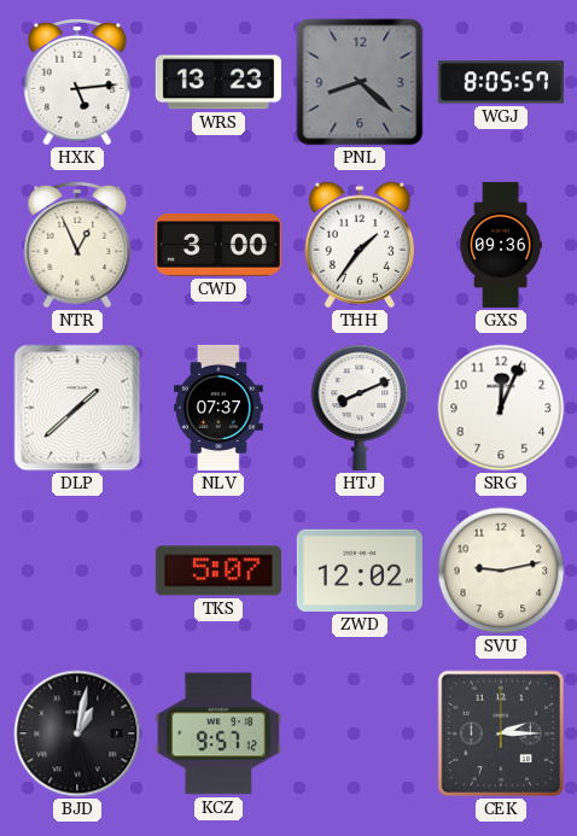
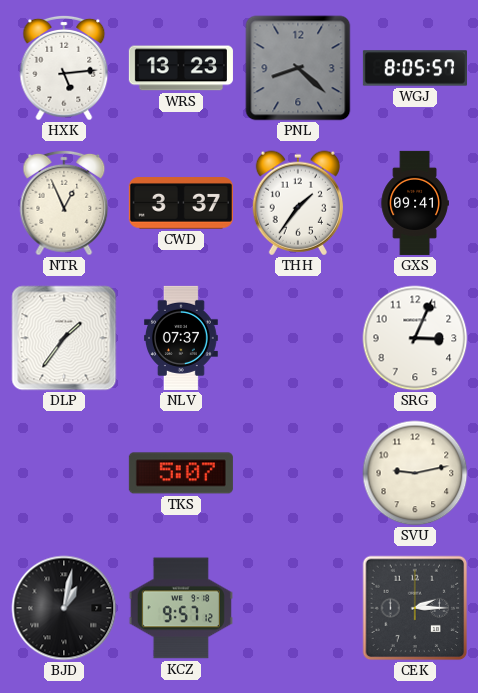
CWD: 3:00 -> 3:37 (181, 203)
GXS: 09:36 -> 09:41 (415, 203)
DLP: 1:38 -> 1:36 (64, 338)
HTJ: 8:11 -> none (360, 408)
SRG: 12:04 -> 3:04 (415, 338)
ZWD: 12:02 -> none (360, 571)
